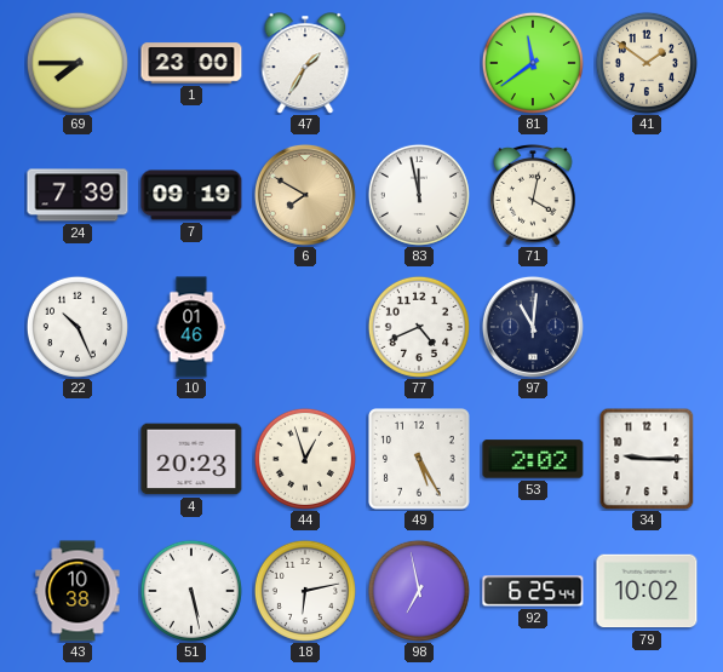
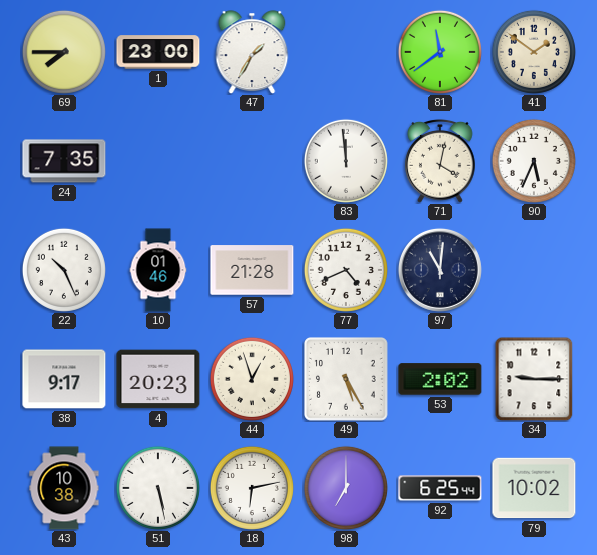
24: 7:39 -> 7:35 (64, 161)
7: 09:19 -> none (191, 195)
6: 7:50 -> none (305, 195)
83: 11:58 -> 11:59 (346, 161)
90: none -> 5:34 (534, 161)
57: none -> 21:28 (252, 270)
38: none -> 9:17 (64, 379)
98: 6:58 -> 7:00 (346, 488)
